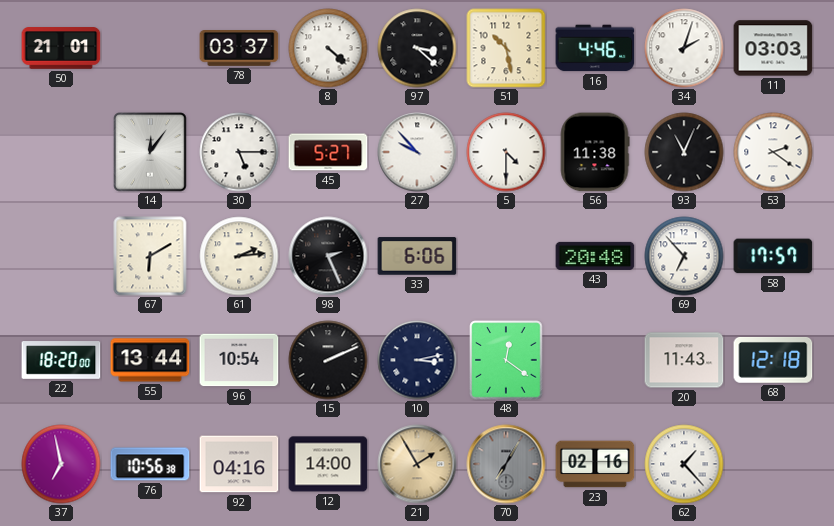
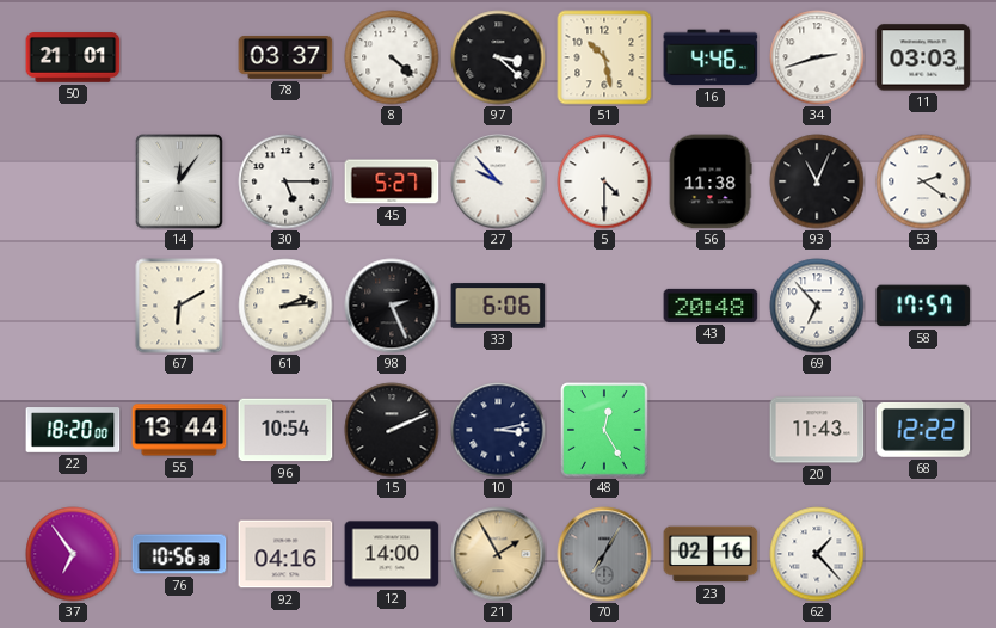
34: 2:03 -> 2:42 (817, 57)
48: 12:21 -> 12:25 (604, 430)
68: 12:18 -> 12:22 (923, 430)
37: 6:58 -> 6:54 (73, 554)
